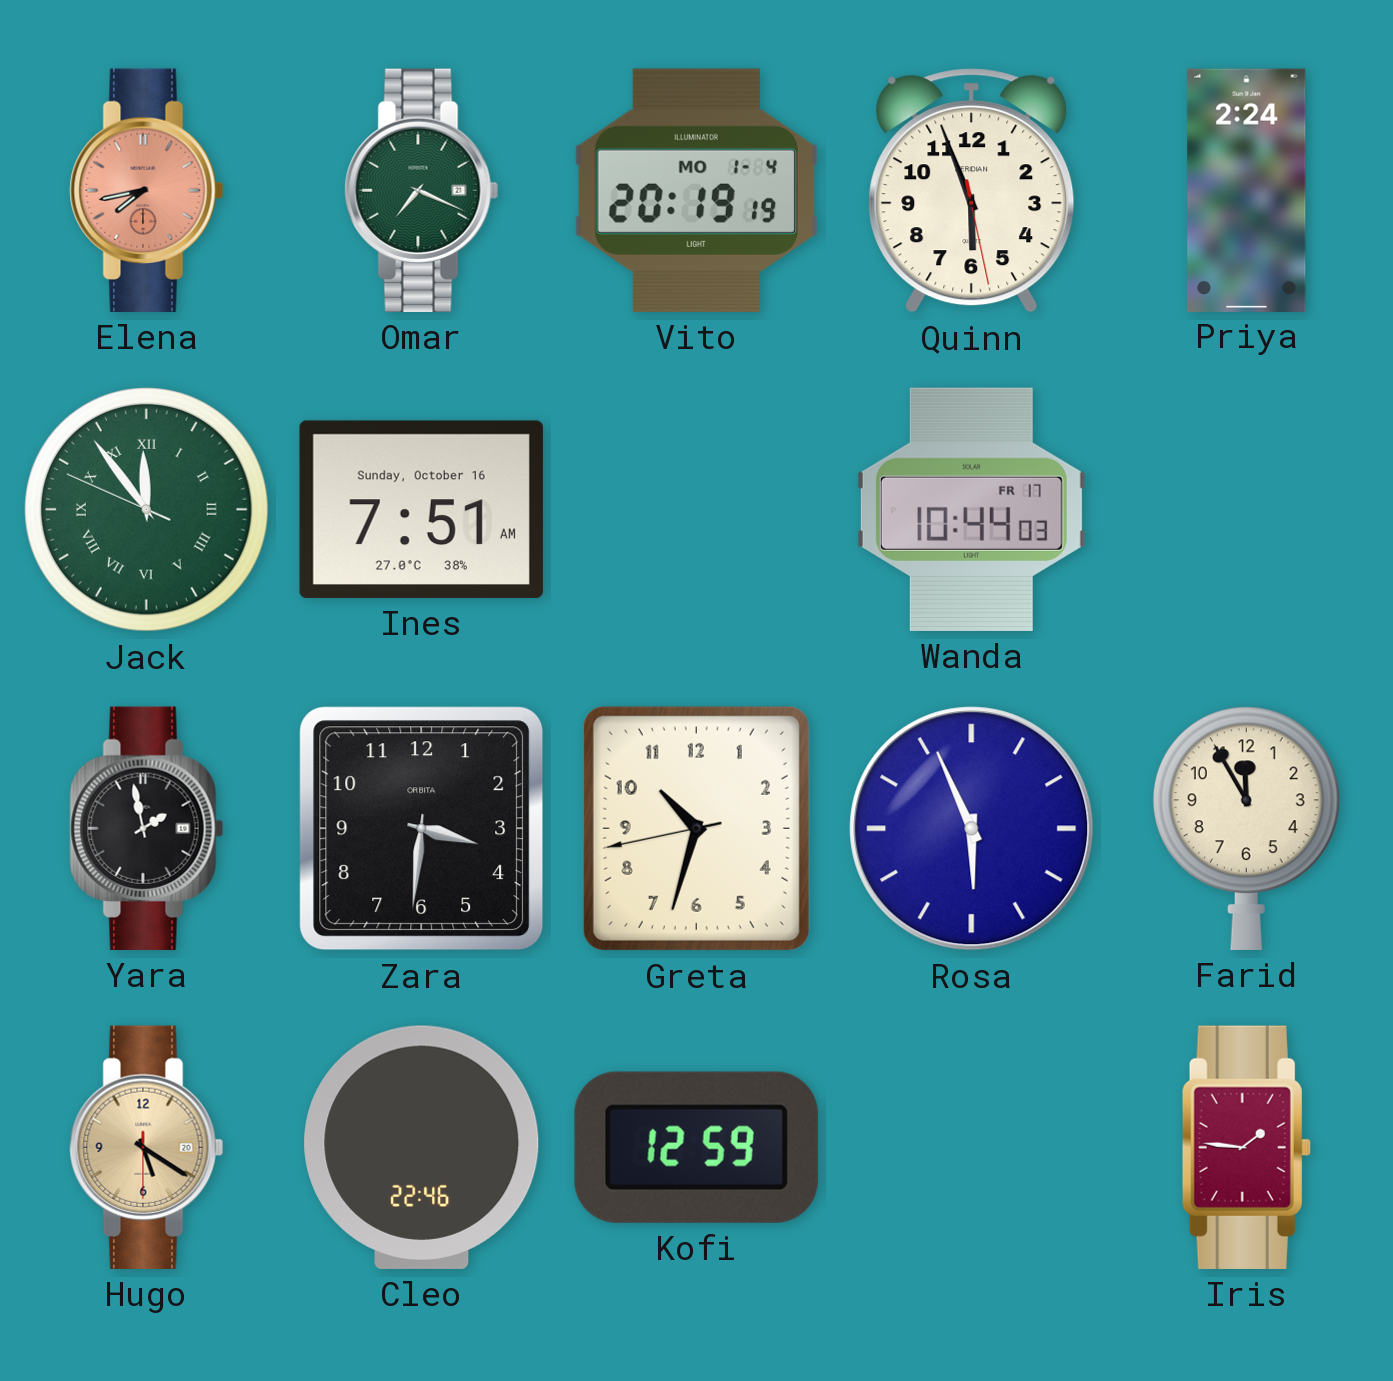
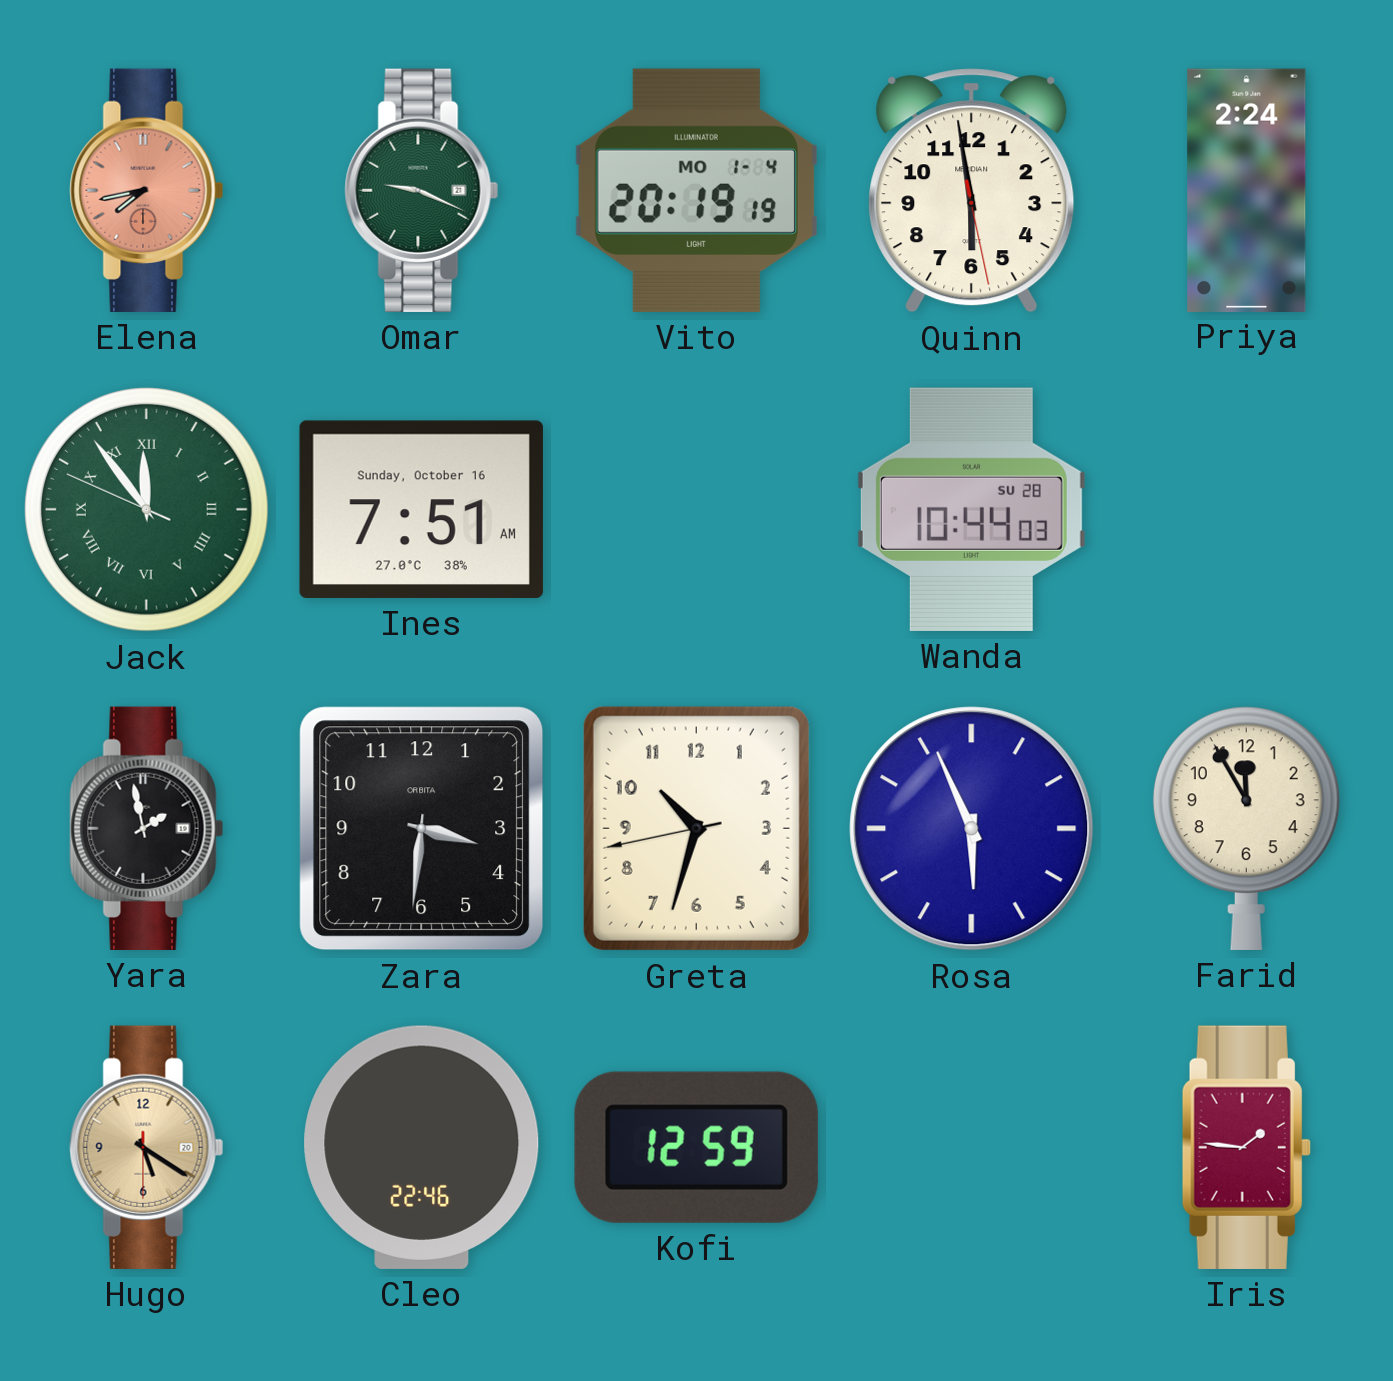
Omar: 7:19 -> 9:19 (422, 190)
Quinn: 5:56 -> 5:58 (972, 191)
Wanda date: FR 17 -> SU 28 (971, 509)
